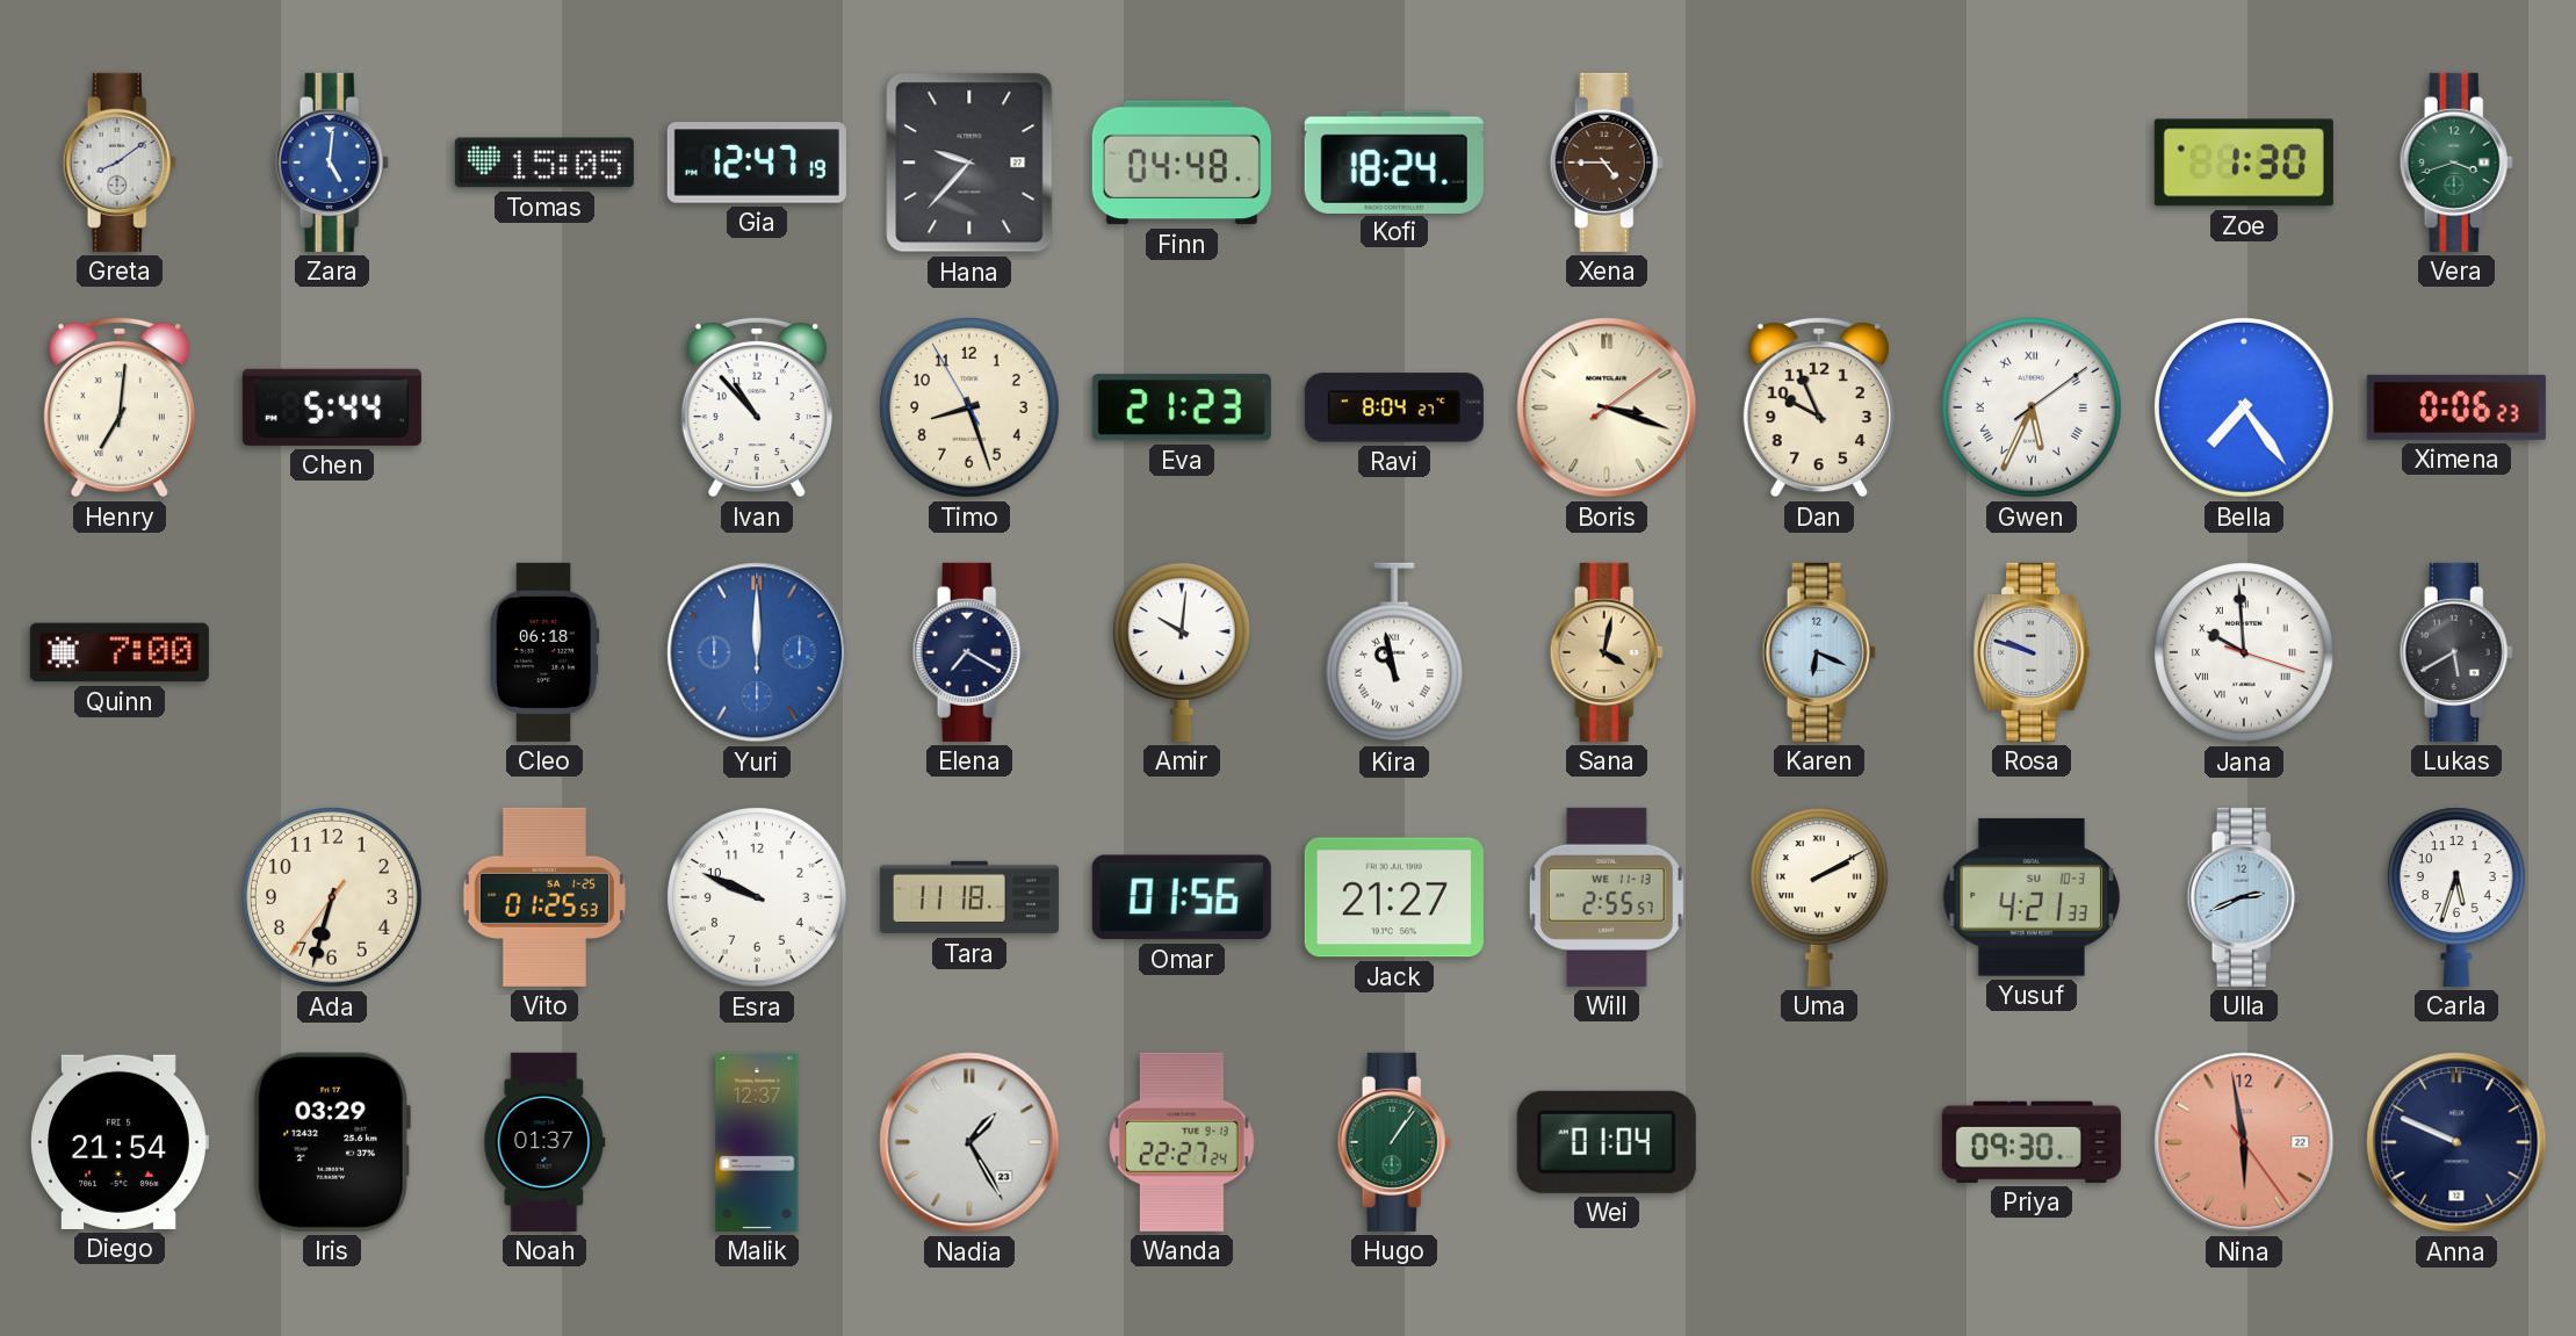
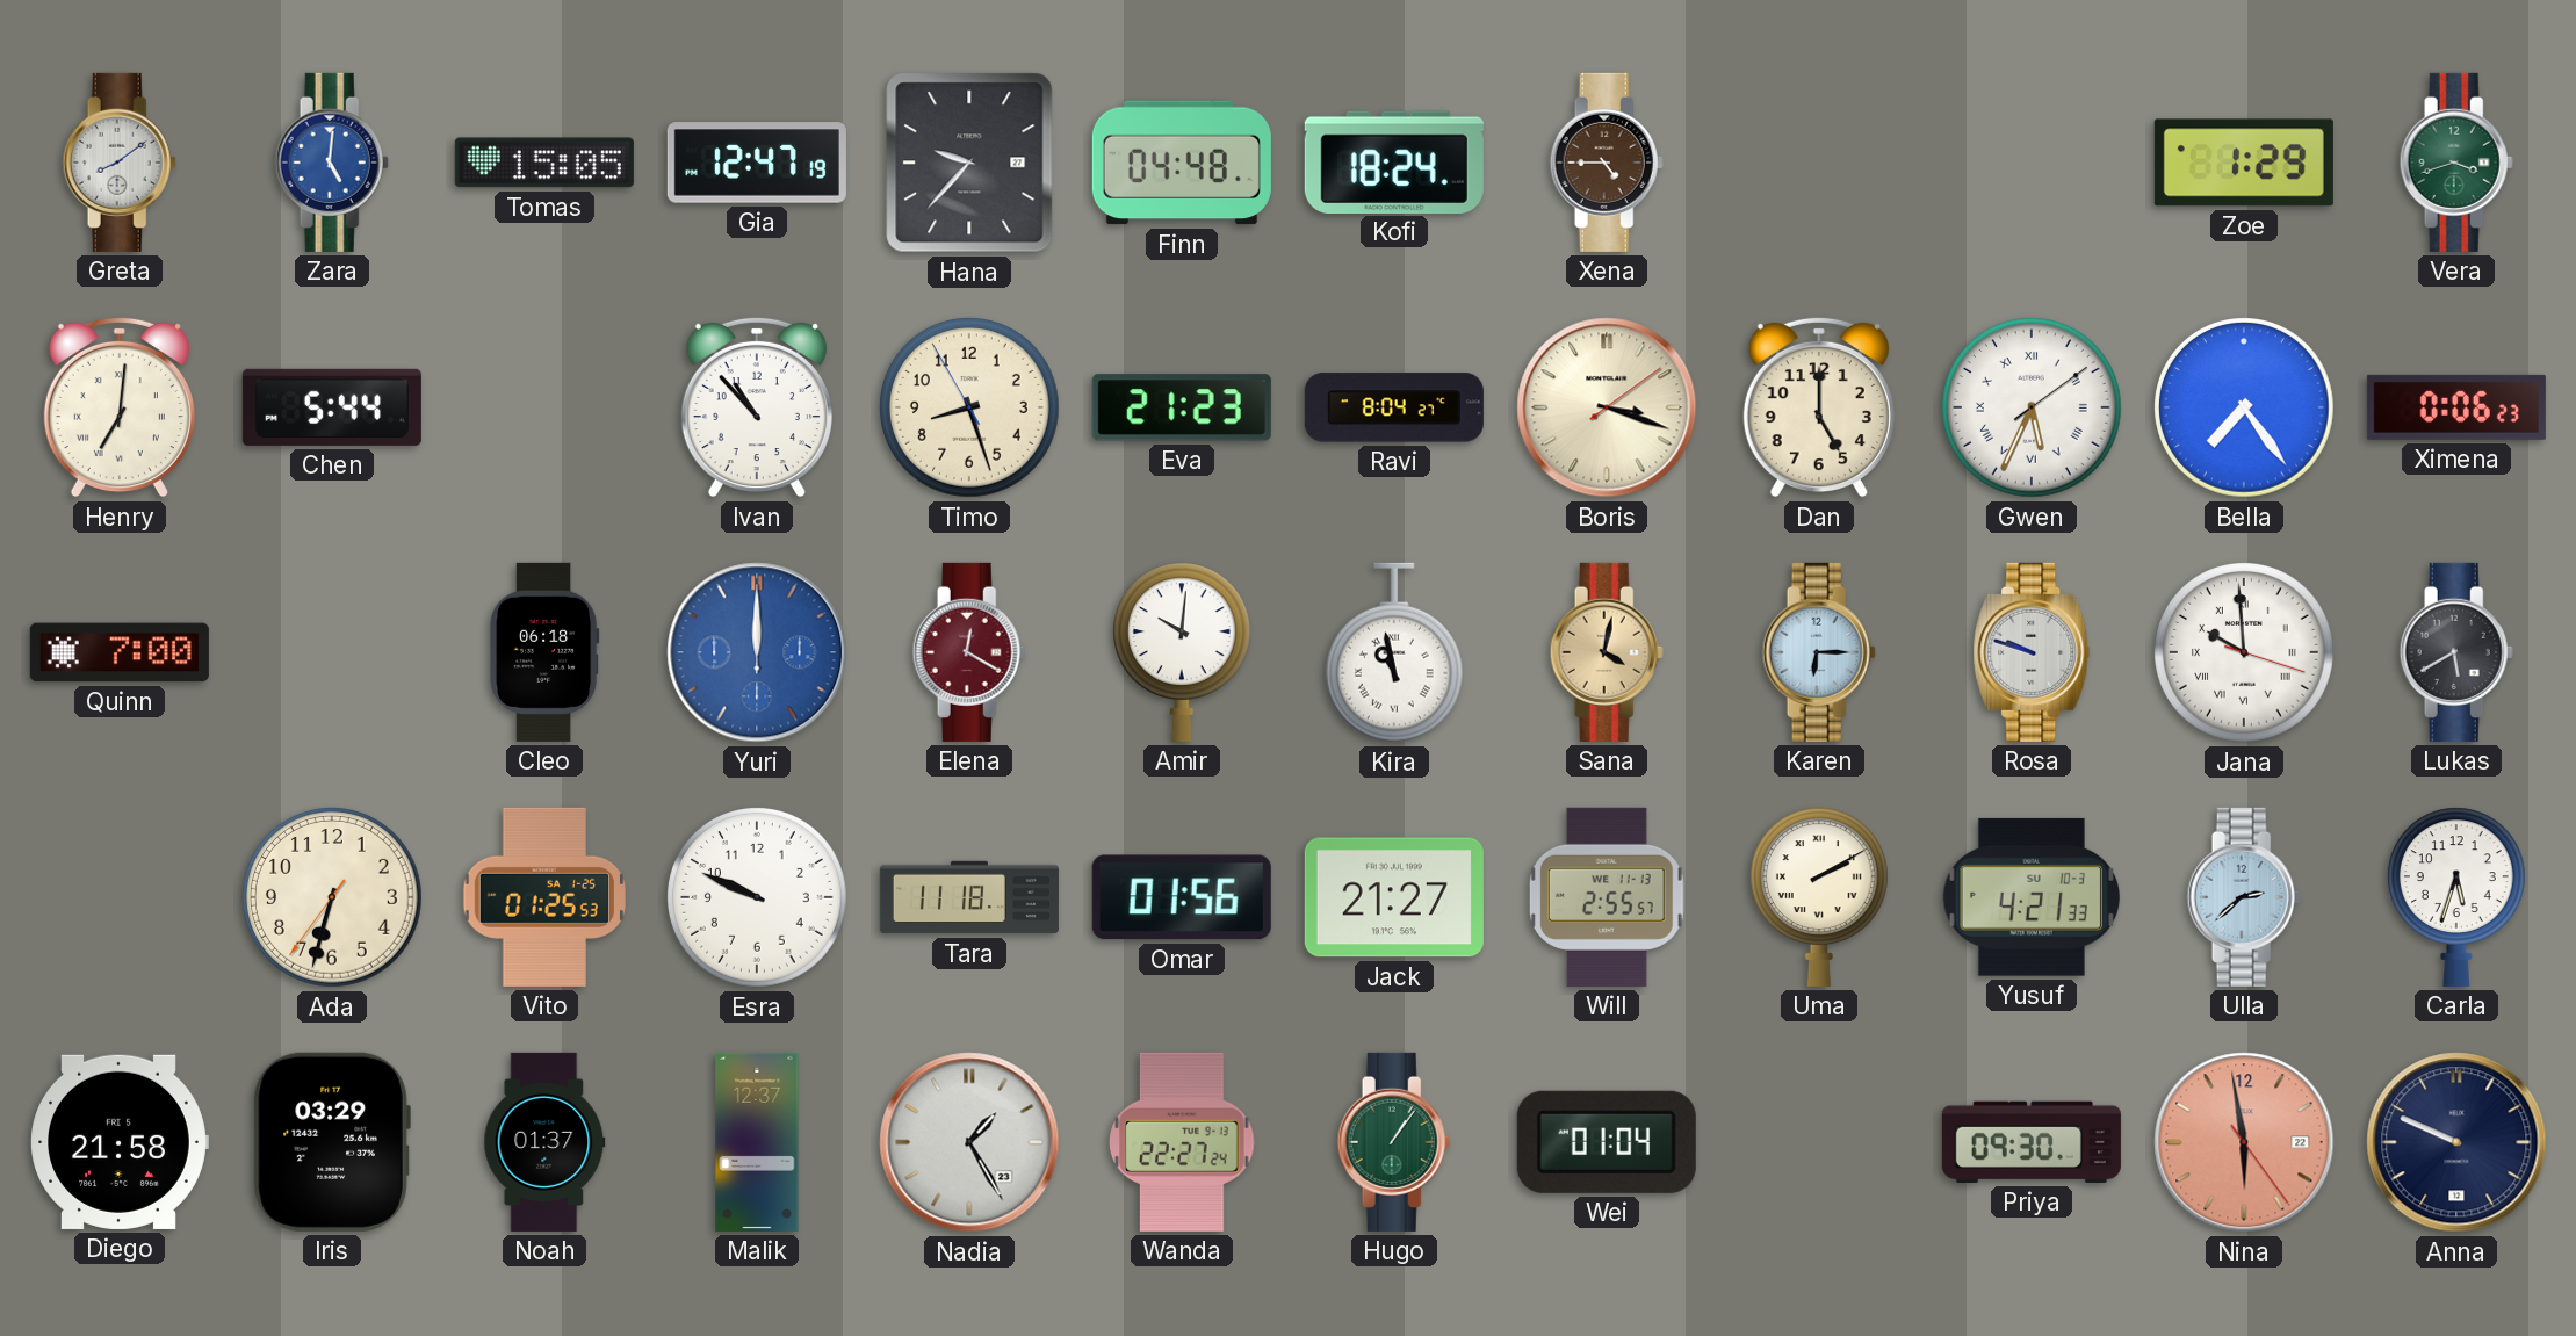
Zoe: 1:30 -> 1:29 (2244, 163)
Dan: 9:56 -> 5:00 (1819, 407)
Elena: 7:20 -> 12:20 (969, 652)
Elena dial: navy -> burgundy (969, 652)
Karen: 6:19 -> 6:15 (1819, 652)
Ulla: 2:41 -> 2:38 (2244, 897)
Diego: 21:54 -> 21:58 (120, 1142)
